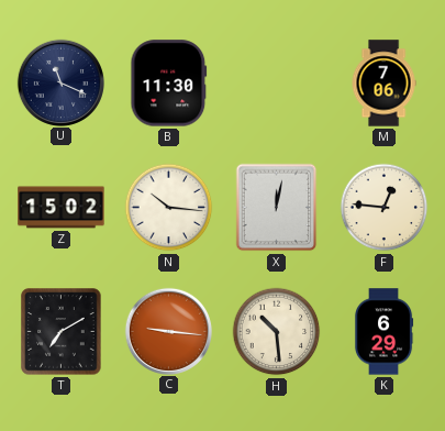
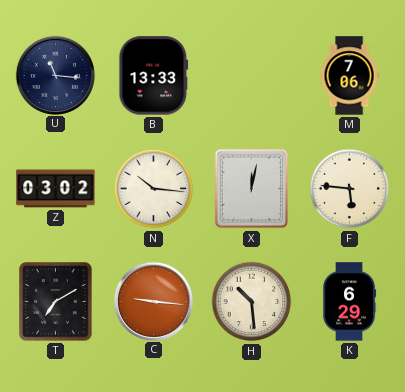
U: 11:19 -> 11:16 (55, 75)
B: 11:30 -> 13:33 (154, 76)
Z: 15:02 -> 03:02 (56, 189)
F: 12:46 -> 5:46 (350, 189)
